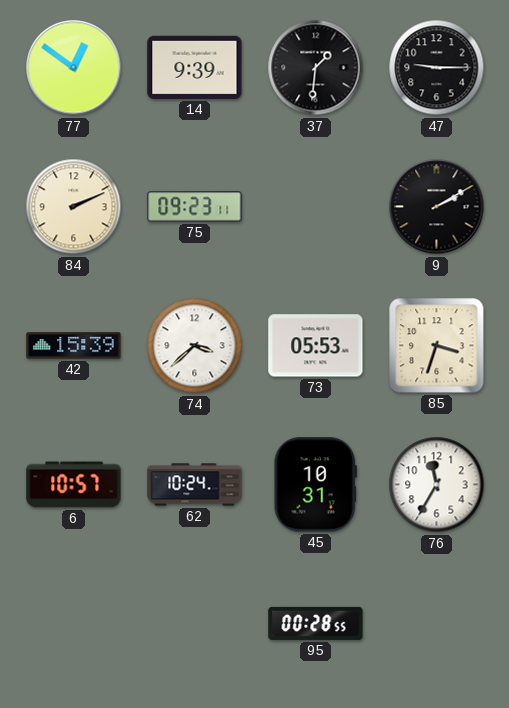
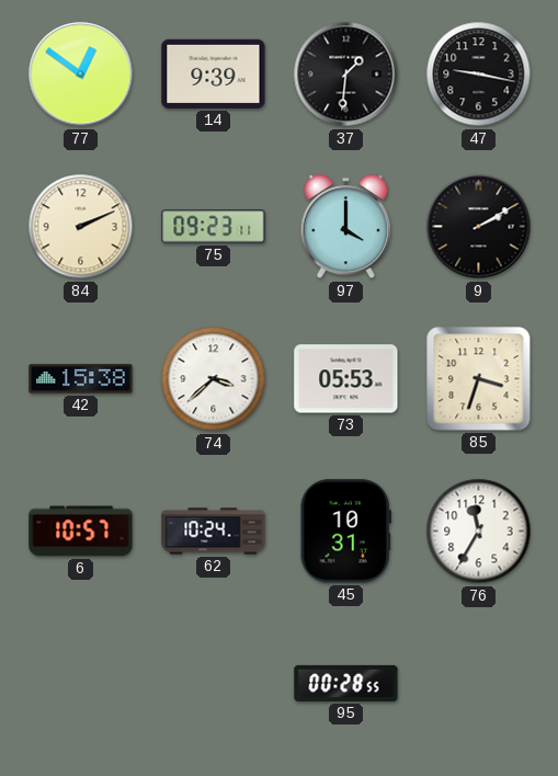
47: 9:15 -> 9:17 (479, 75)
97: none -> 4:00 (346, 227)
42: 15:39 -> 15:38 (81, 379)
